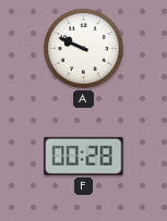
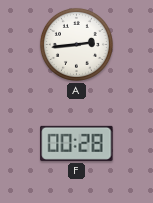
A: 9:49 -> 2:44 (76, 44)
